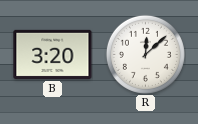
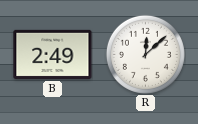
B: 3:20 -> 2:49 (53, 54)
